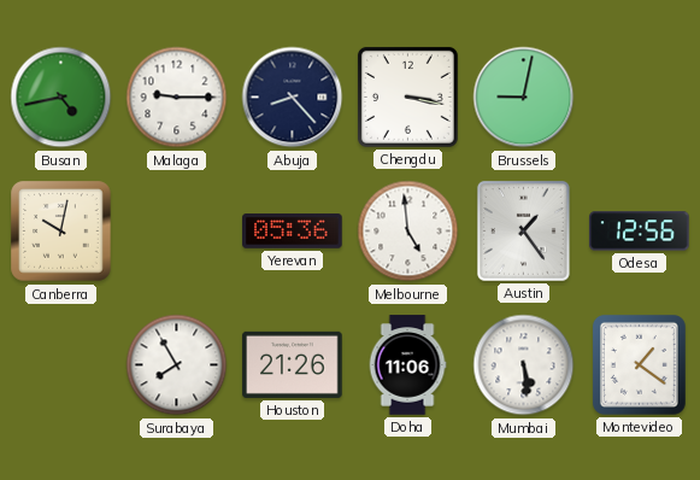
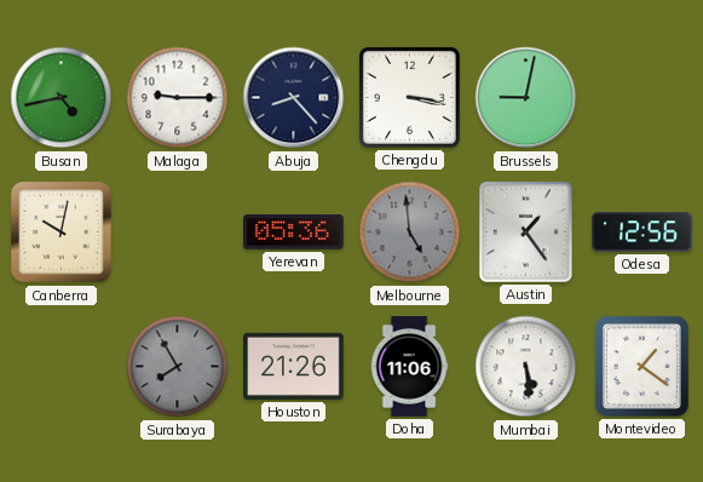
Melbourne dial: white -> grey (410, 233)
Surabaya dial: white -> grey (178, 367)
